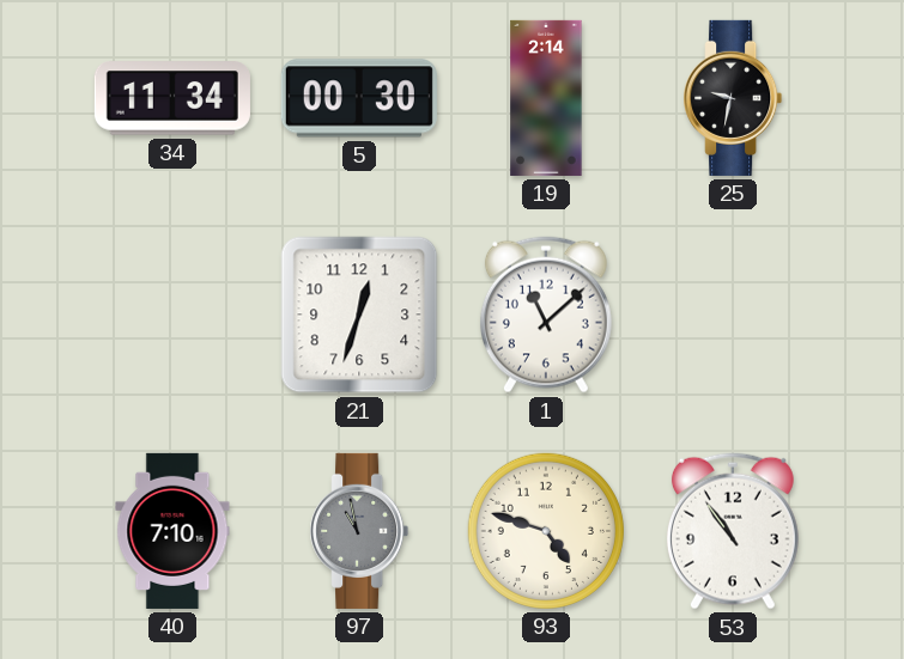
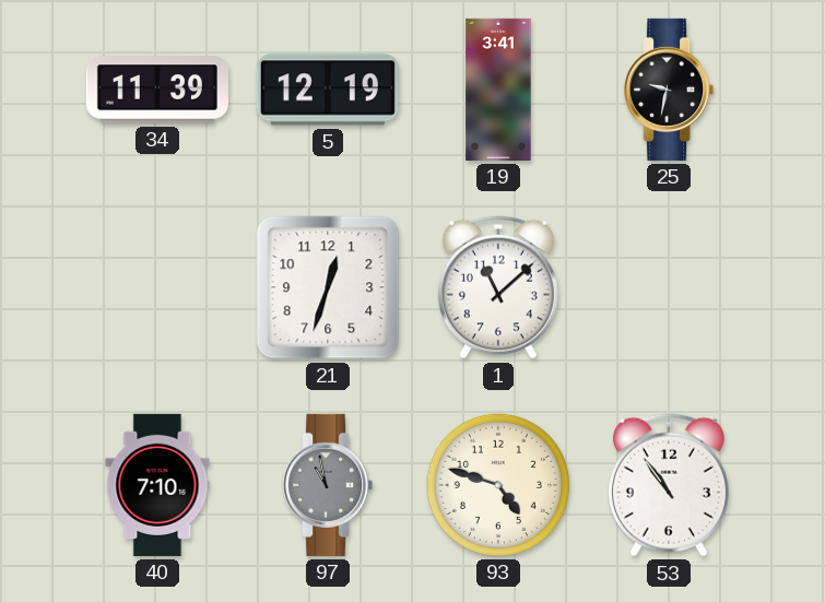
34: 11:34 -> 11:39 (157, 90)
5: 00:30 -> 12:19 (328, 90)
19: 2:14 -> 3:41 (498, 90)
